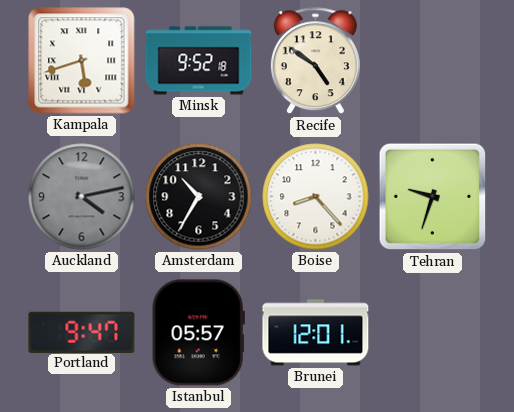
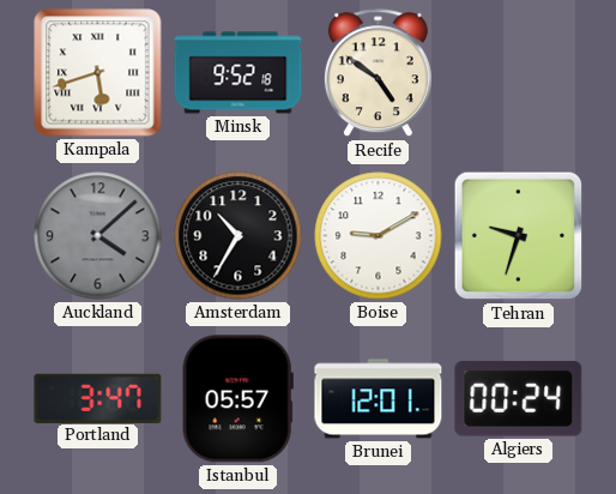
Auckland: 4:13 -> 4:08 (98, 236)
Boise: 8:23 -> 9:10 (379, 236)
Portland: 9:47 -> 3:47 (98, 398)
Algiers: none -> 00:24 (519, 399)
